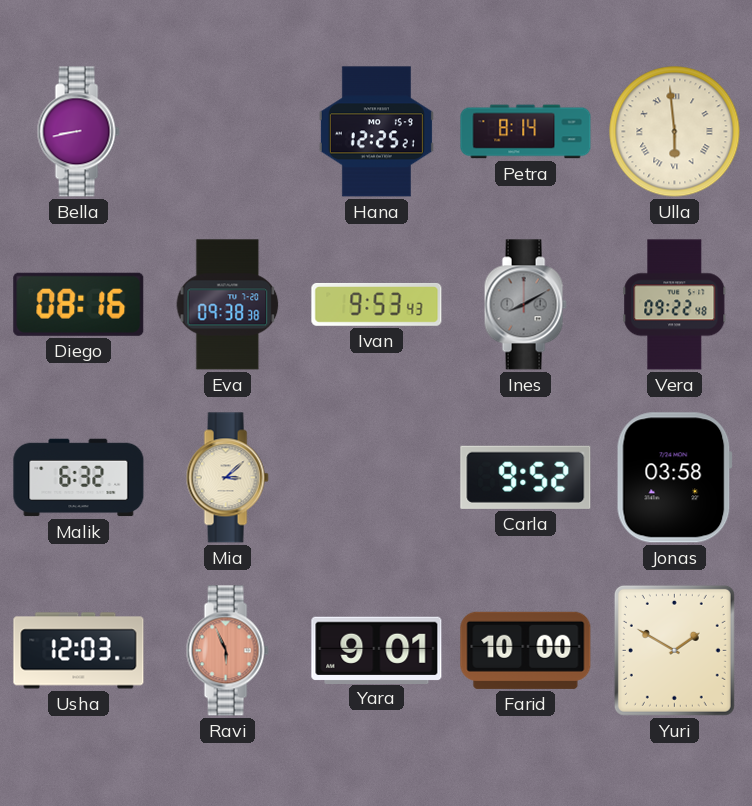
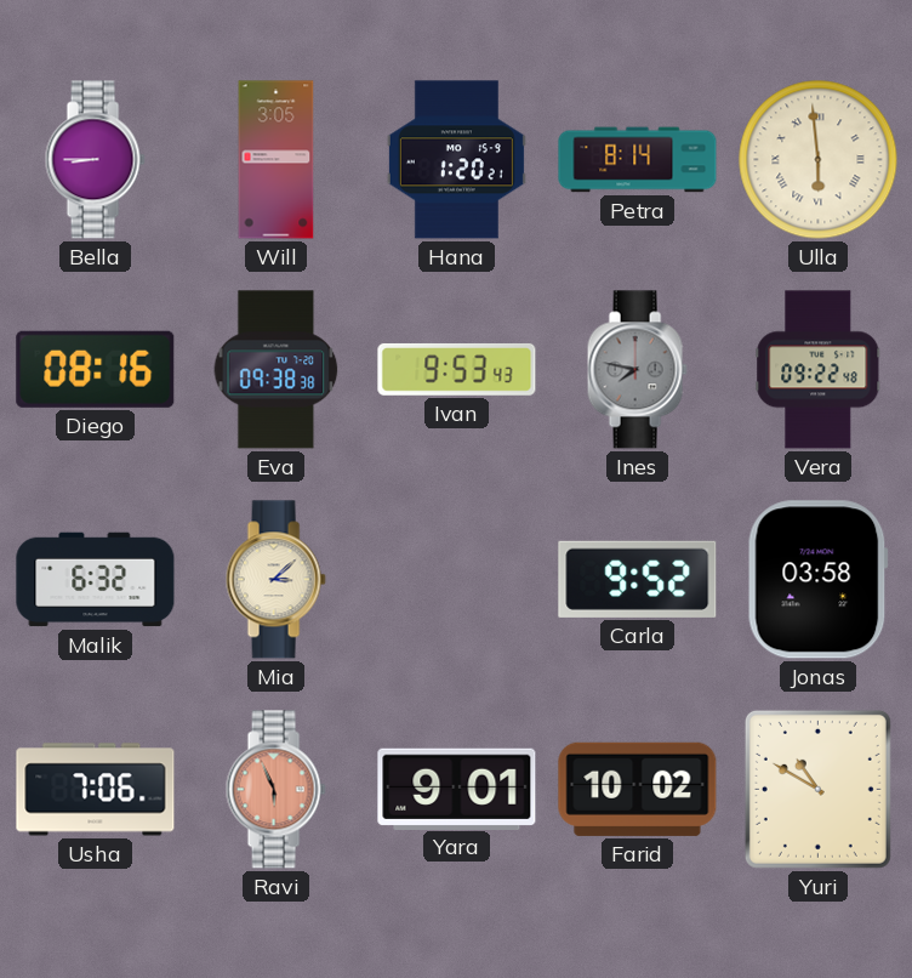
Bella: 8:43 -> 8:45 (95, 160)
Will: none -> 3:05 (277, 160)
Hana: 12:25 -> 1:20 (456, 160)
Ines: 8:10 -> 7:47 (637, 370)
Usha: 12:03 -> 7:06 (96, 790)
Farid: 10:00 -> 10:02 (638, 789)
Yuri: 1:50 -> 10:50 (817, 789)
